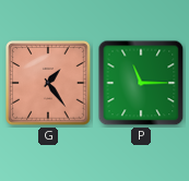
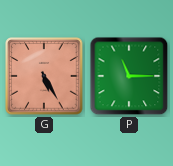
G: 1:24 -> 5:25 (44, 76)
